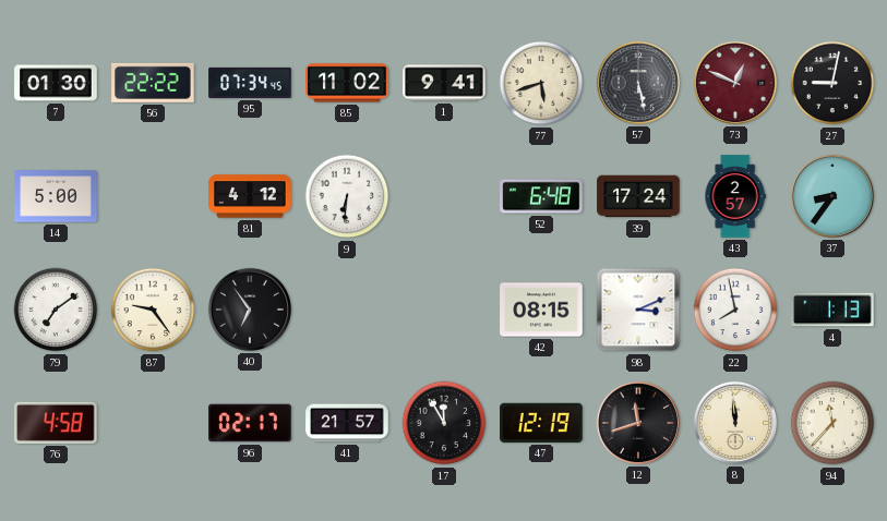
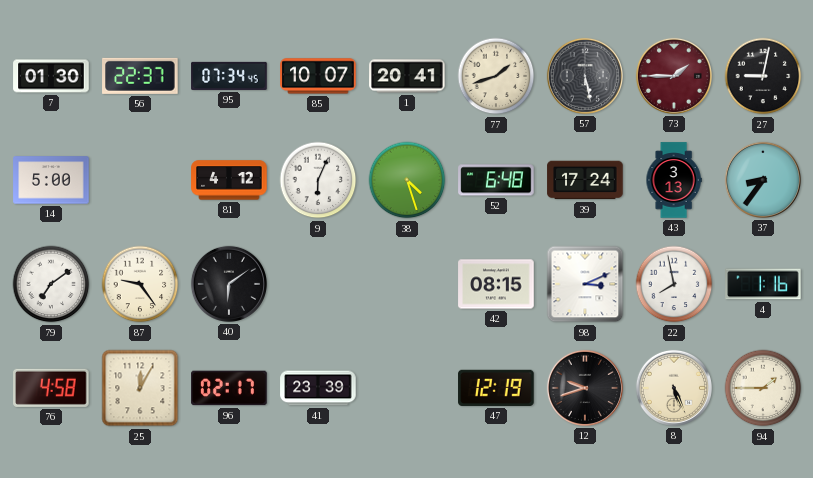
56: 22:22 -> 22:37 (140, 76)
85: 11:02 -> 10:07 (318, 76)
1: 9:41 -> 20:41 (407, 76)
77: 5:42 -> 1:42 (496, 76)
73: 12:49 -> 1:45 (674, 76)
9: 6:31 -> 6:04 (318, 180)
38: none -> 4:27 (407, 180)
43: 2:57 -> 3:13 (674, 180)
40: 6:54 -> 6:09 (229, 284)
4: 1:13 -> 1:16 (763, 284)
25: none -> 12:05 (140, 388)
41: 21:57 -> 23:39 (318, 388)
17: 11:55 -> none (444, 423)
12: 11:42 -> 9:42 (585, 388)
8: 11:59 -> 5:26 (674, 388)
94: 11:37 -> 1:45 (763, 388)
